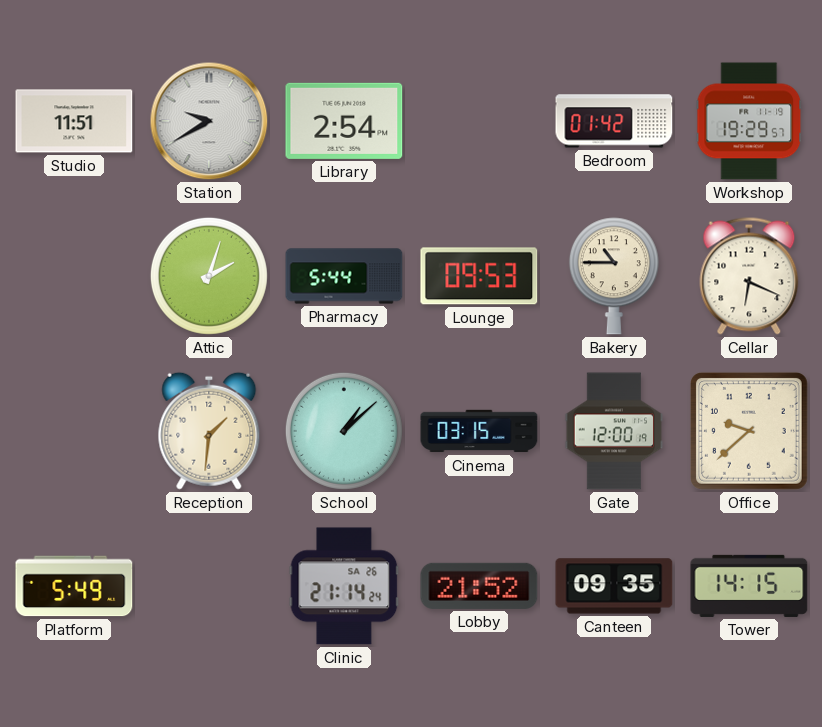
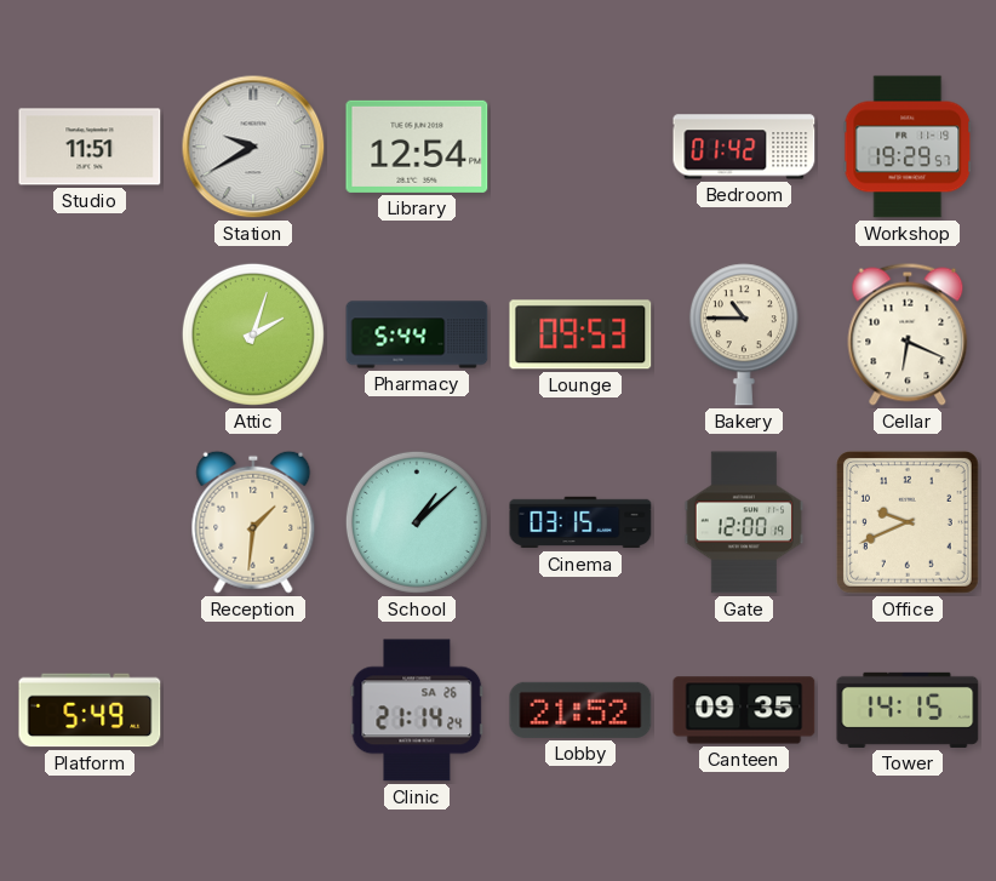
Library: 2:54 -> 12:54 (417, 147)
Office: 9:38 -> 9:41 (908, 522)
